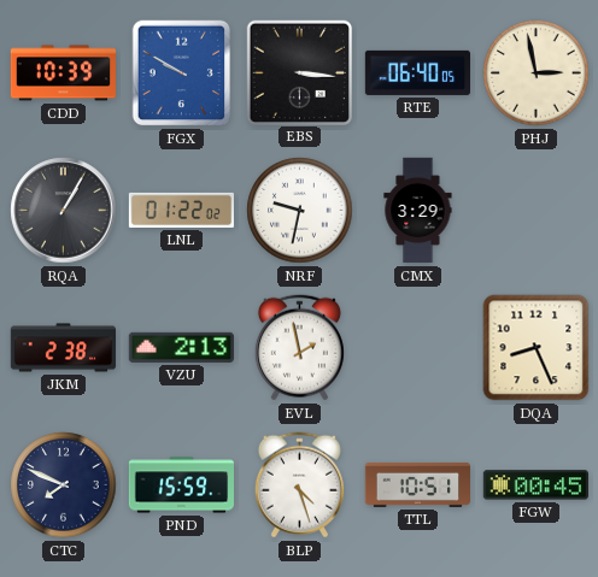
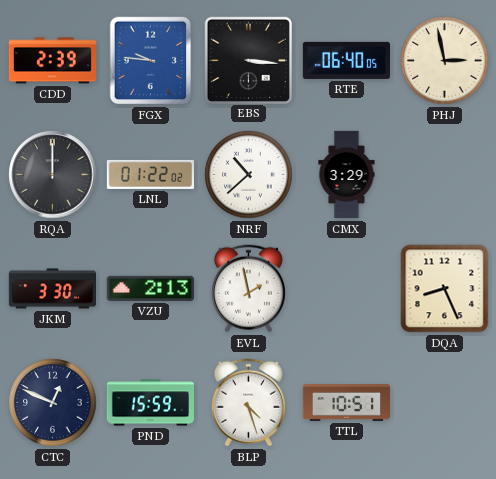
CDD: 10:39 -> 2:39 (52, 61)
FGX: 9:50 -> 9:46 (151, 61)
RQA: 1:05 -> 12:00 (53, 175)
NRF: 9:32 -> 10:38 (249, 175)
JKM: 2:38 -> 3:30 (53, 289)
CTC: 7:49 -> 12:49 (53, 403)
FGW: 00:45 -> none (535, 485)
